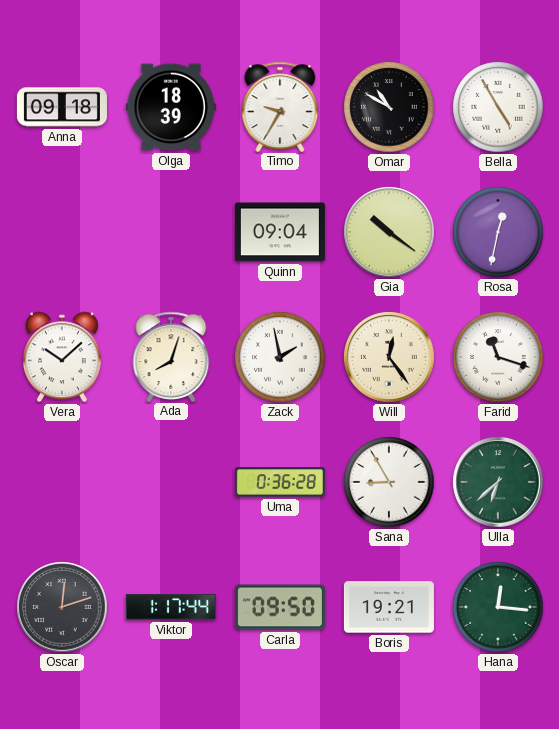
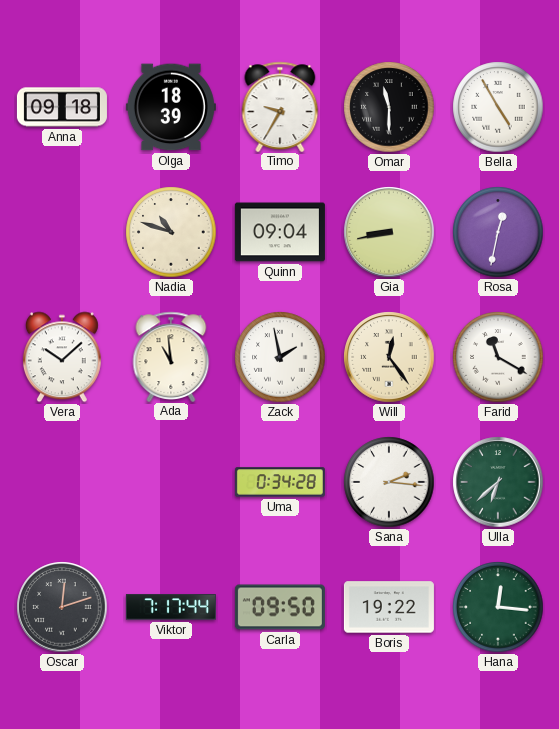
Omar: 10:50 -> 11:30 (389, 107)
Nadia: none -> 10:48 (171, 232)
Gia: 10:21 -> 8:43 (389, 232)
Ada: 8:03 -> 10:59 (171, 356)
Farid: 11:18 -> 11:20 (498, 357)
Uma: 0:36 -> 0:34 (280, 482)
Sana: 8:55 -> 2:16 (389, 482)
Viktor: 1:17 -> 7:17 (171, 607)
Boris: 19:21 -> 19:22 (389, 607)
